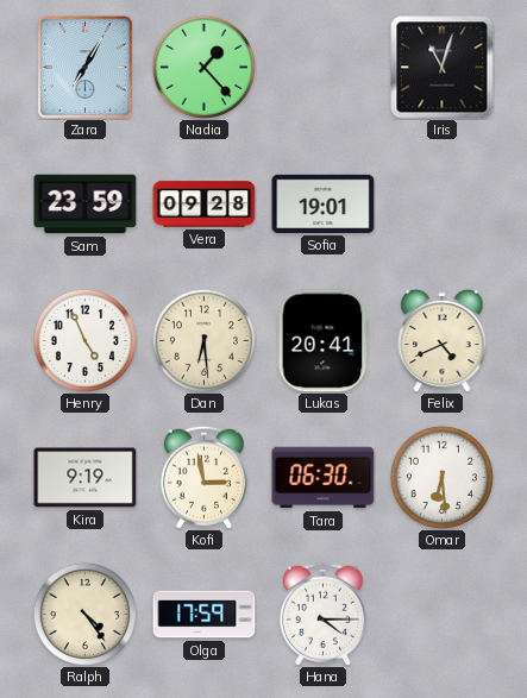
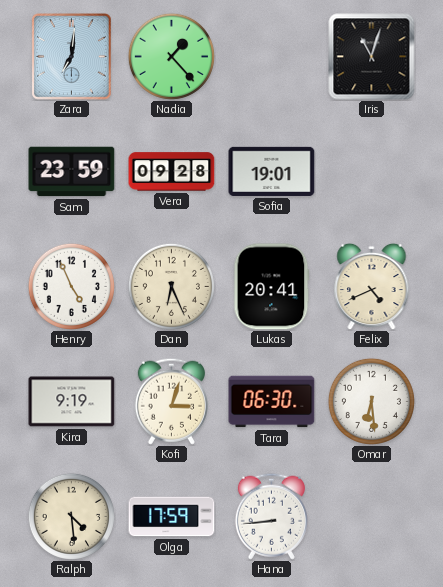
Zara: 7:05 -> 7:01 (72, 57)
Dan: 6:29 -> 6:26 (171, 286)
Kofi: 2:58 -> 3:03 (171, 401)
Ralph: 4:24 -> 4:29 (71, 516)
Hana: 4:15 -> 8:44 (271, 516)
